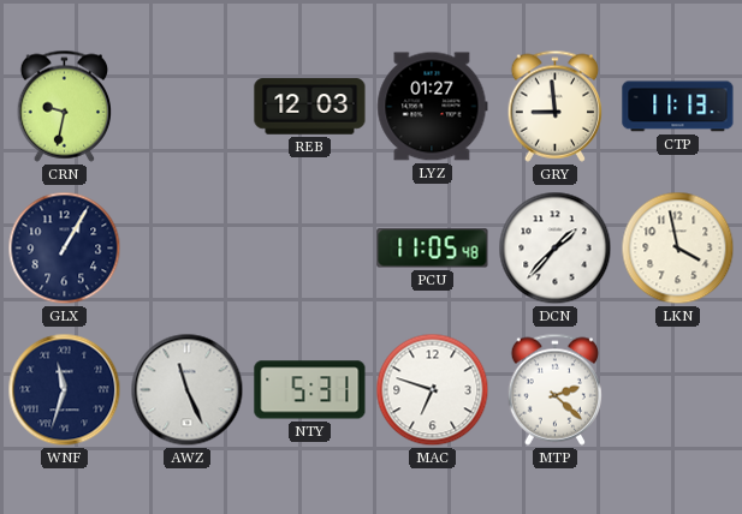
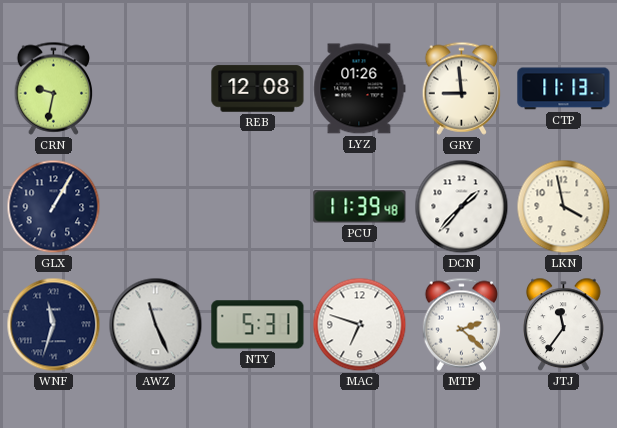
REB: 12:03 -> 12:08 (258, 89)
LYZ: 01:27 -> 01:26 (360, 89)
PCU: 11:05 -> 11:39 (360, 207)
JTJ: none -> 11:36 (564, 325)
